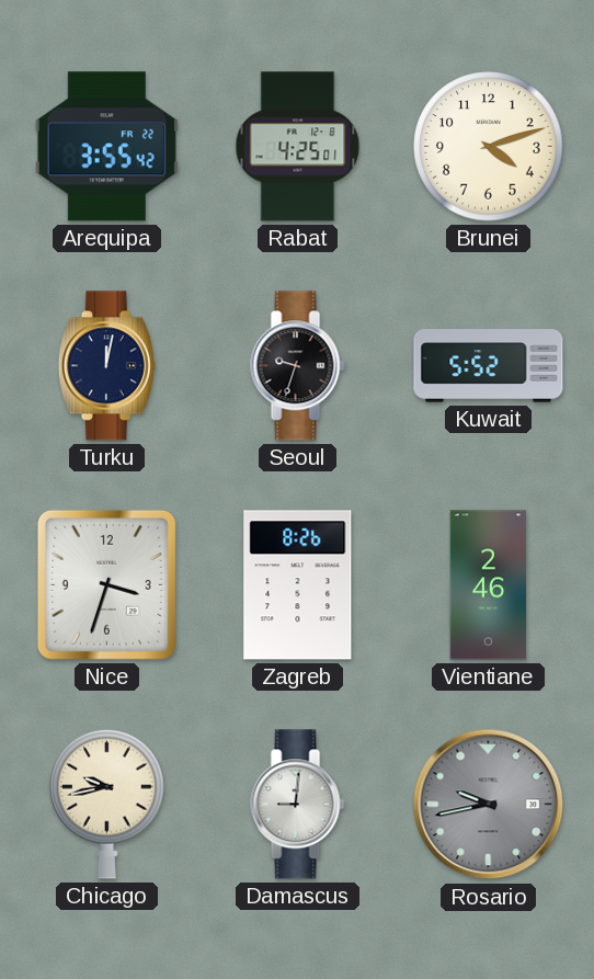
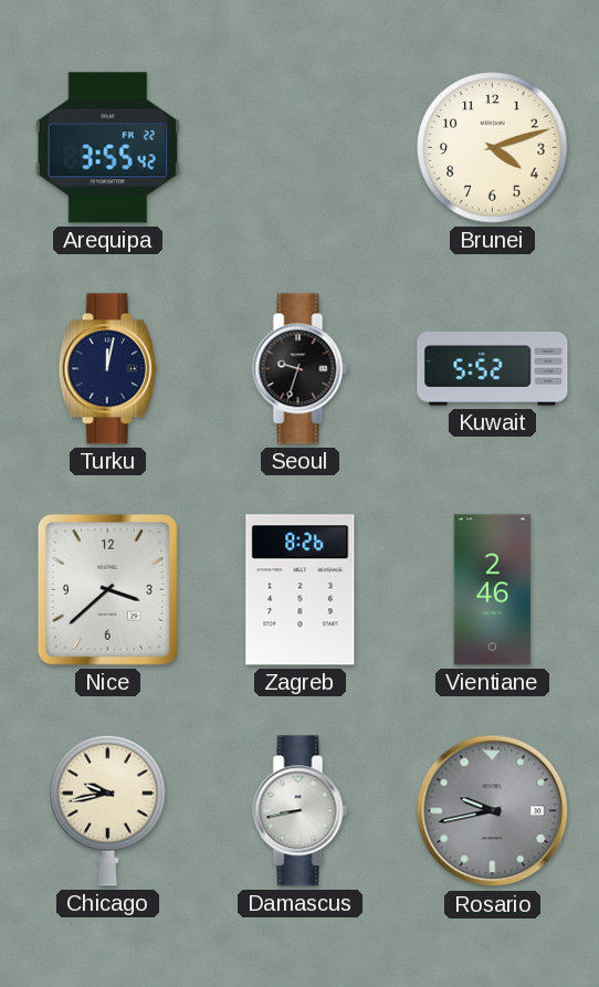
Rabat: 4:25 -> none (298, 147)
Nice: 3:33 -> 3:38 (107, 589)
Damascus: 9:01 -> 8:43 (301, 811)
